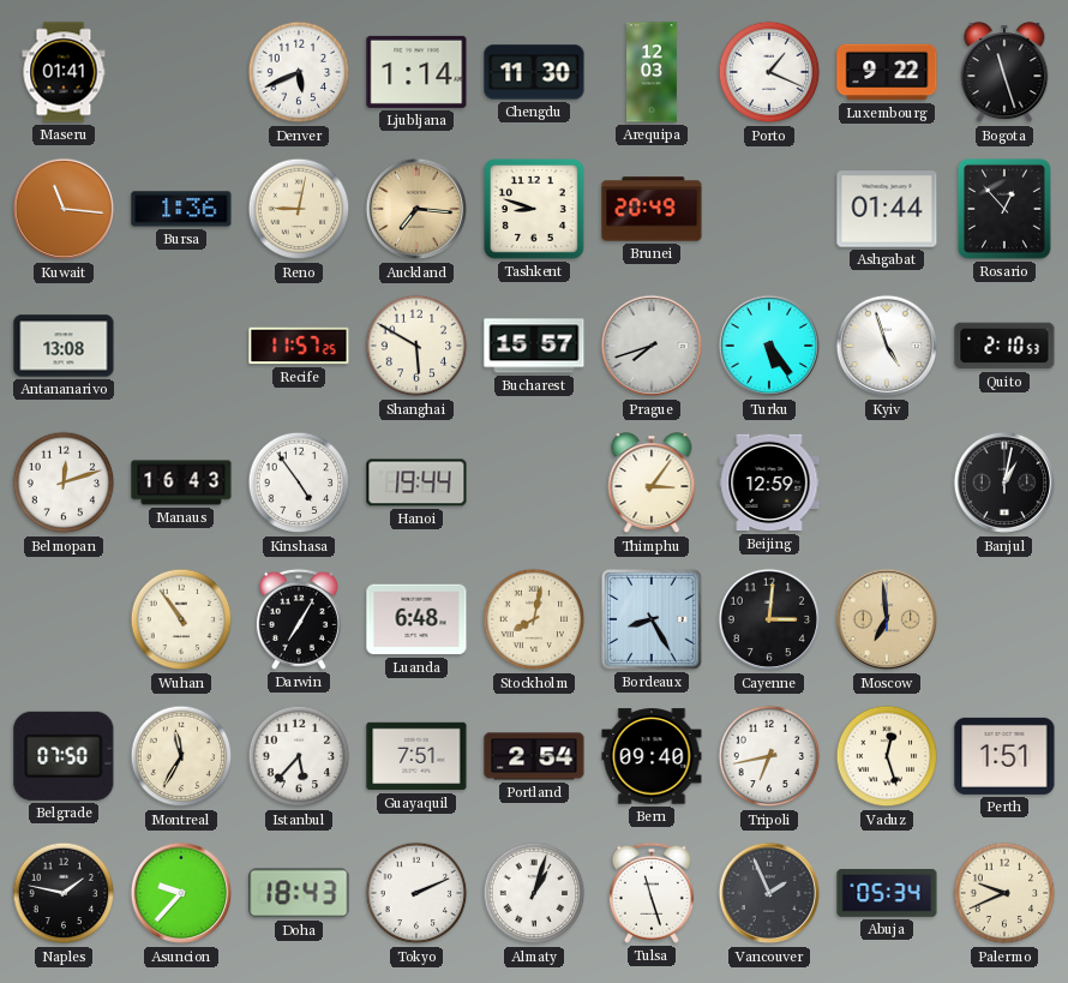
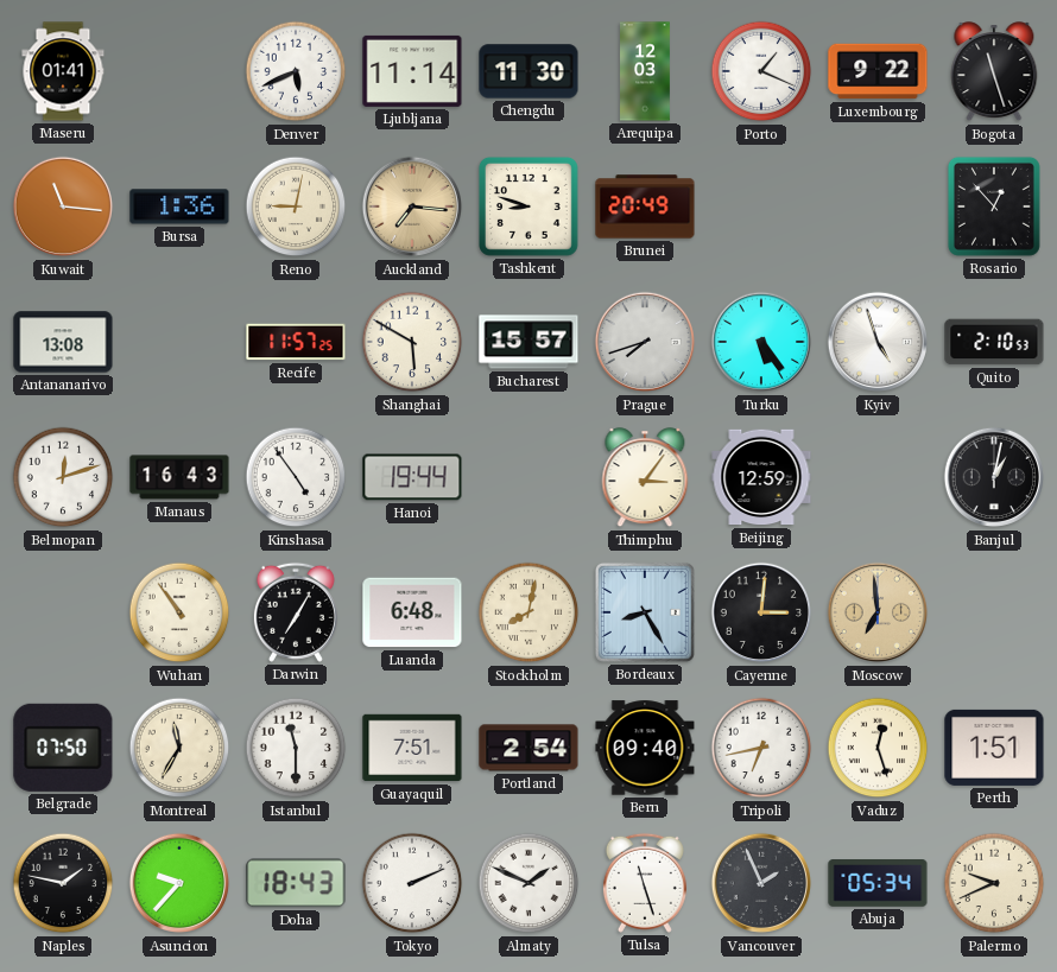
Ljubljana: 1:14 -> 11:14 (412, 71)
Ashgabat: 01:44 -> none (887, 209)
Istanbul: 5:37 -> 11:30 (296, 748)
Almaty: 1:03 -> 1:49 (528, 883)
